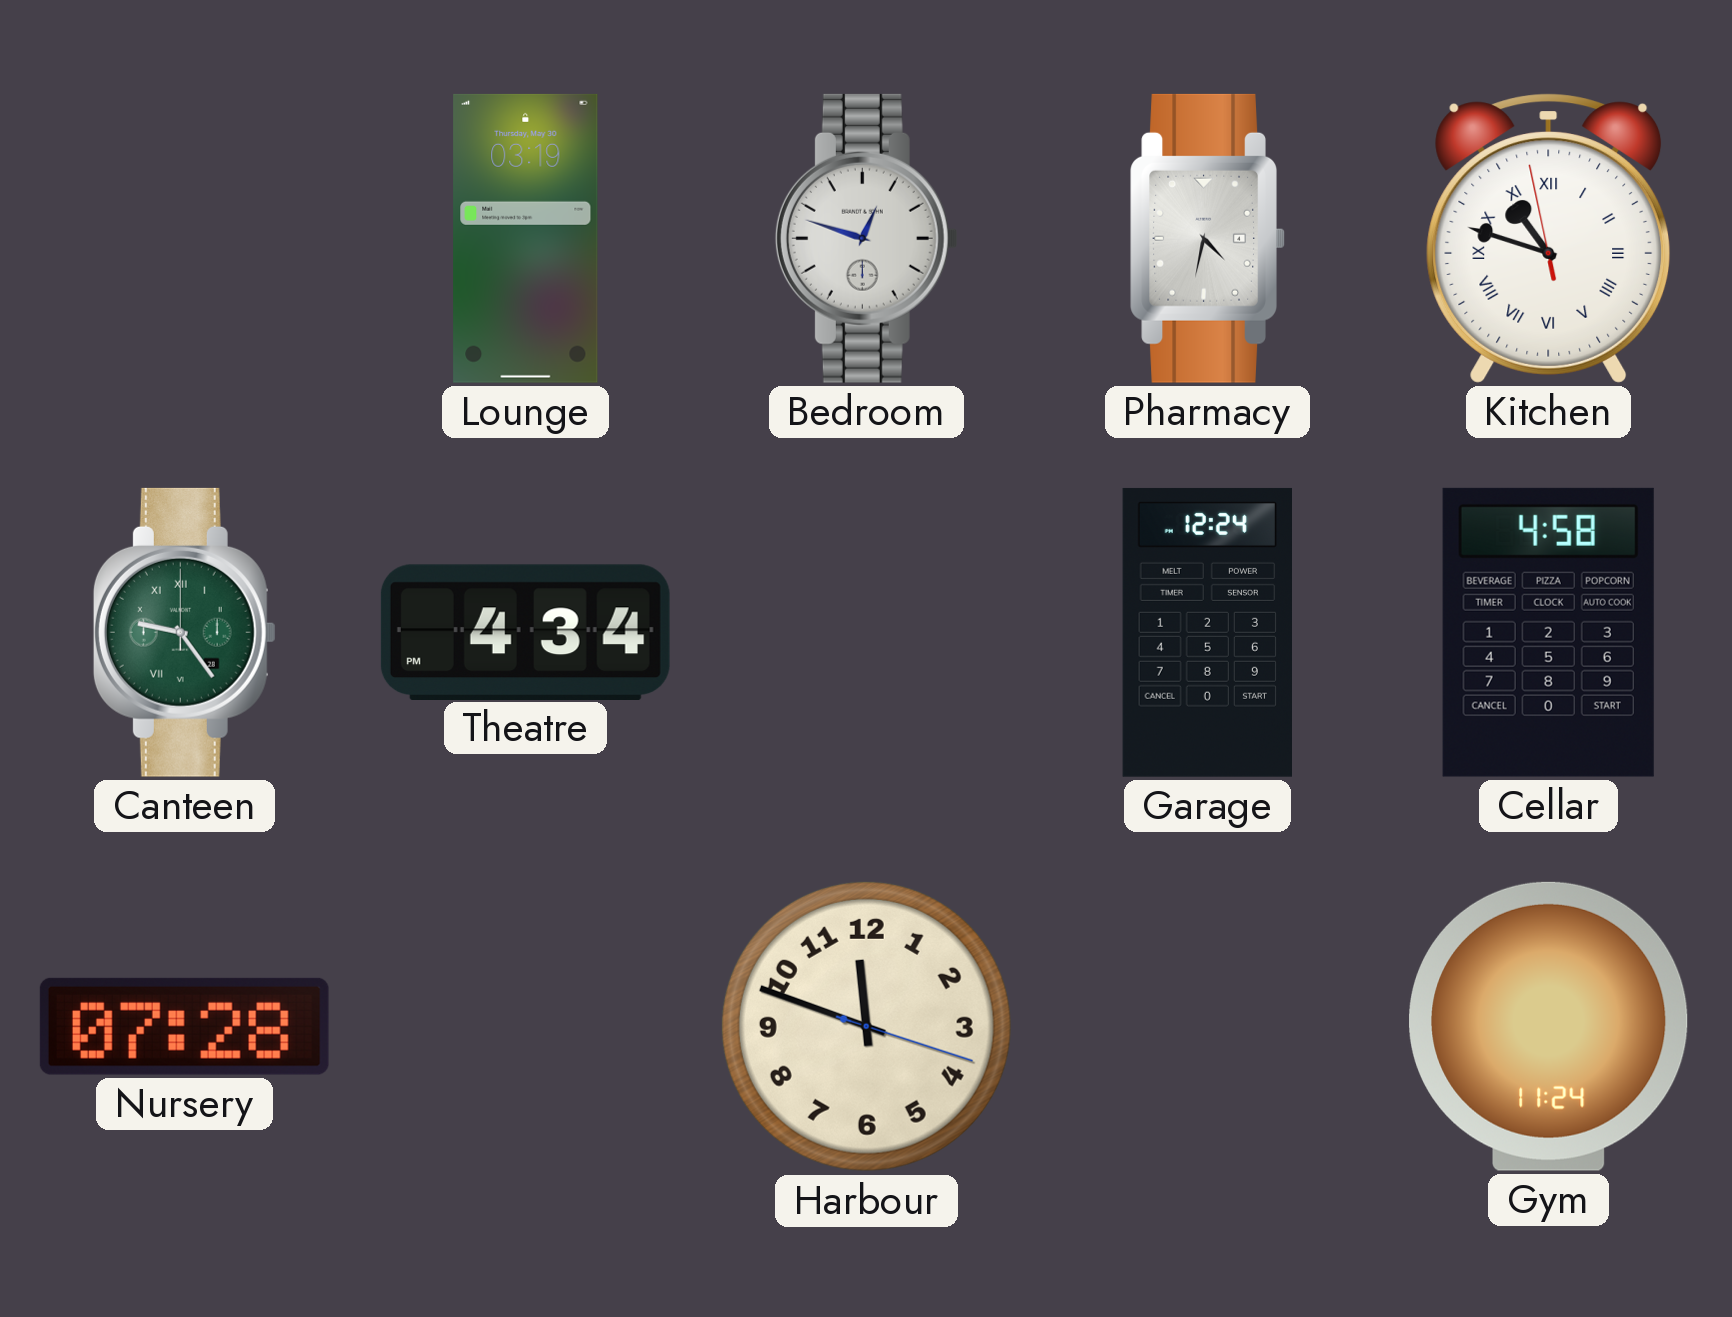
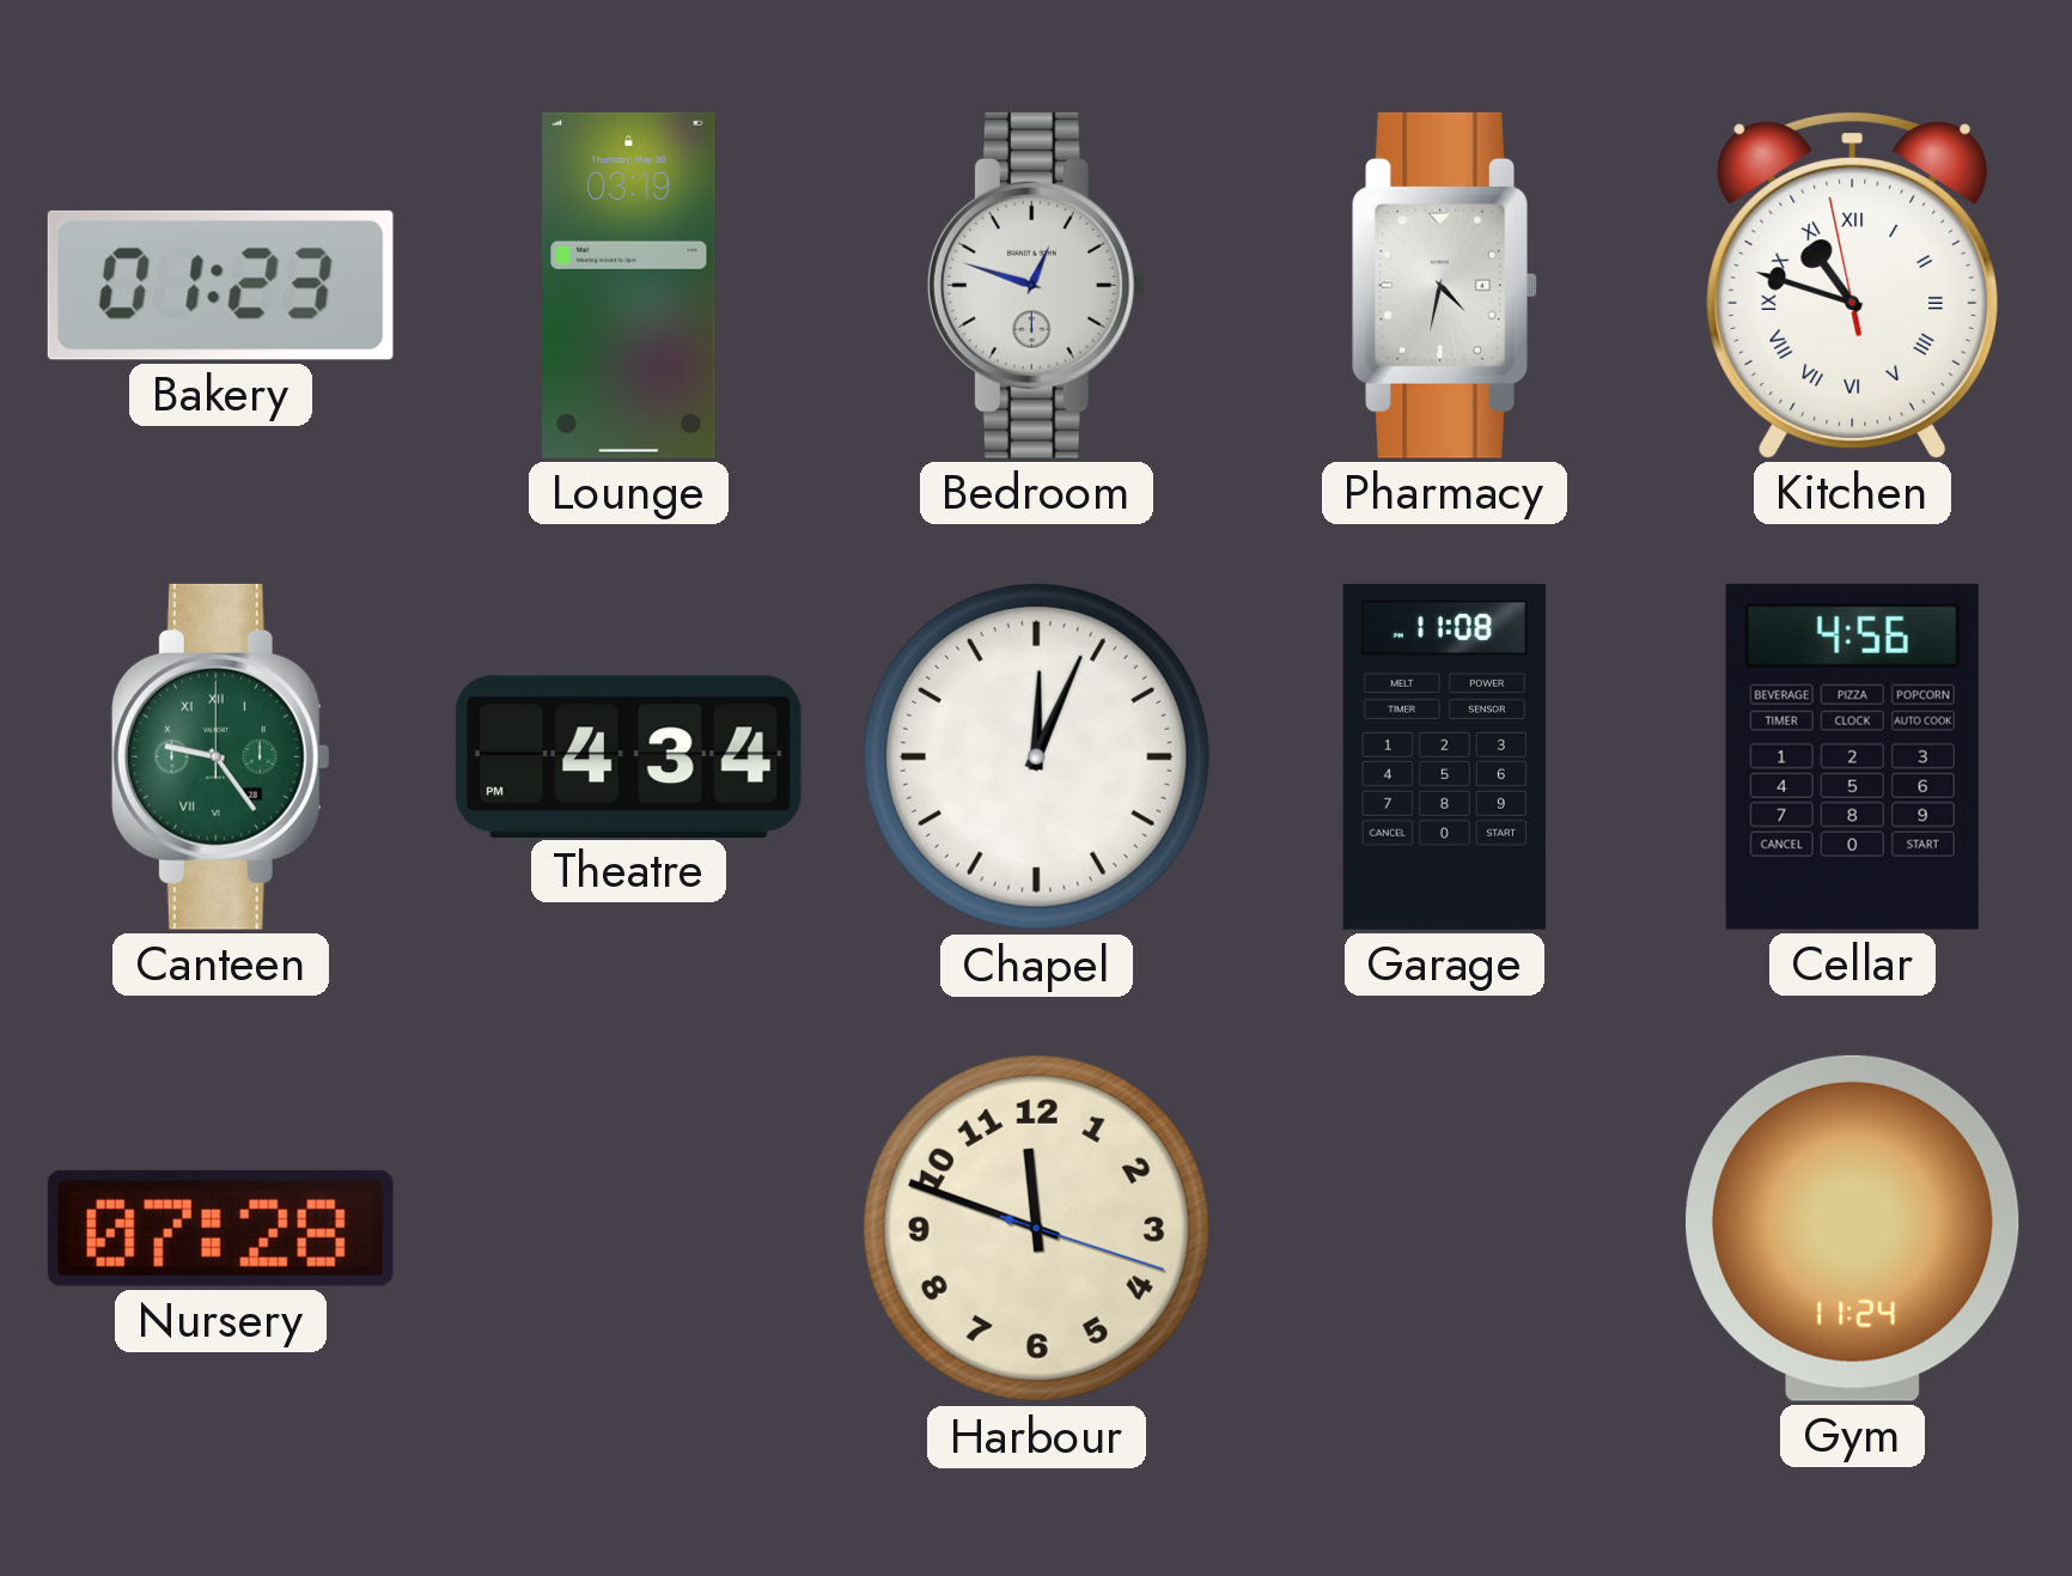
Bakery: none -> 01:23 (220, 285)
Chapel: none -> 12:04 (1036, 756)
Garage: 12:24 -> 11:08 (1445, 756)
Cellar: 4:58 -> 4:56 (1852, 756)
